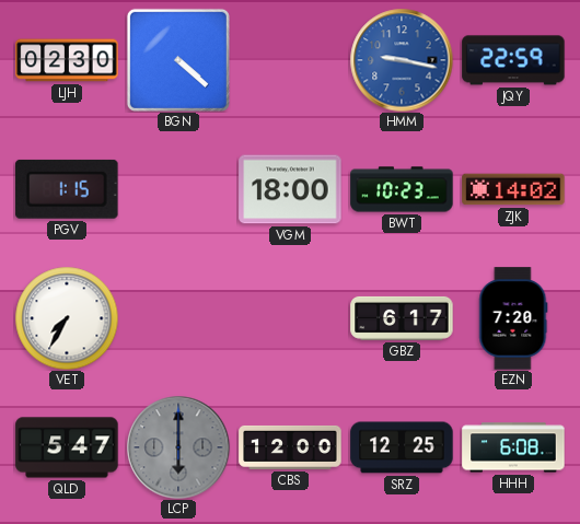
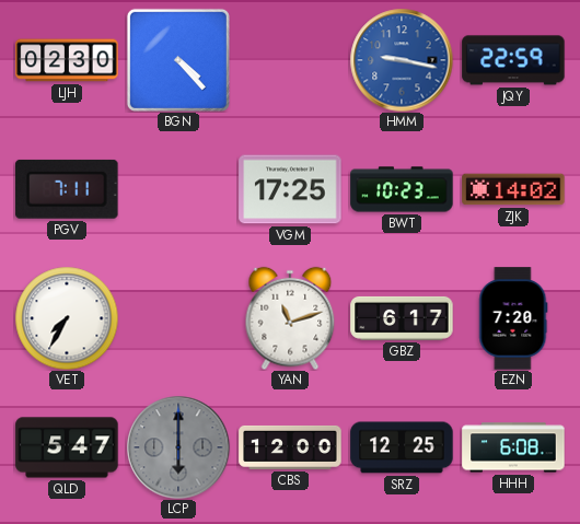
BGN: 4:22 -> 4:23 (178, 60)
PGV: 1:15 -> 7:11 (67, 189)
VGM: 18:00 -> 17:25 (290, 189)
YAN: none -> 11:12 (290, 318)
